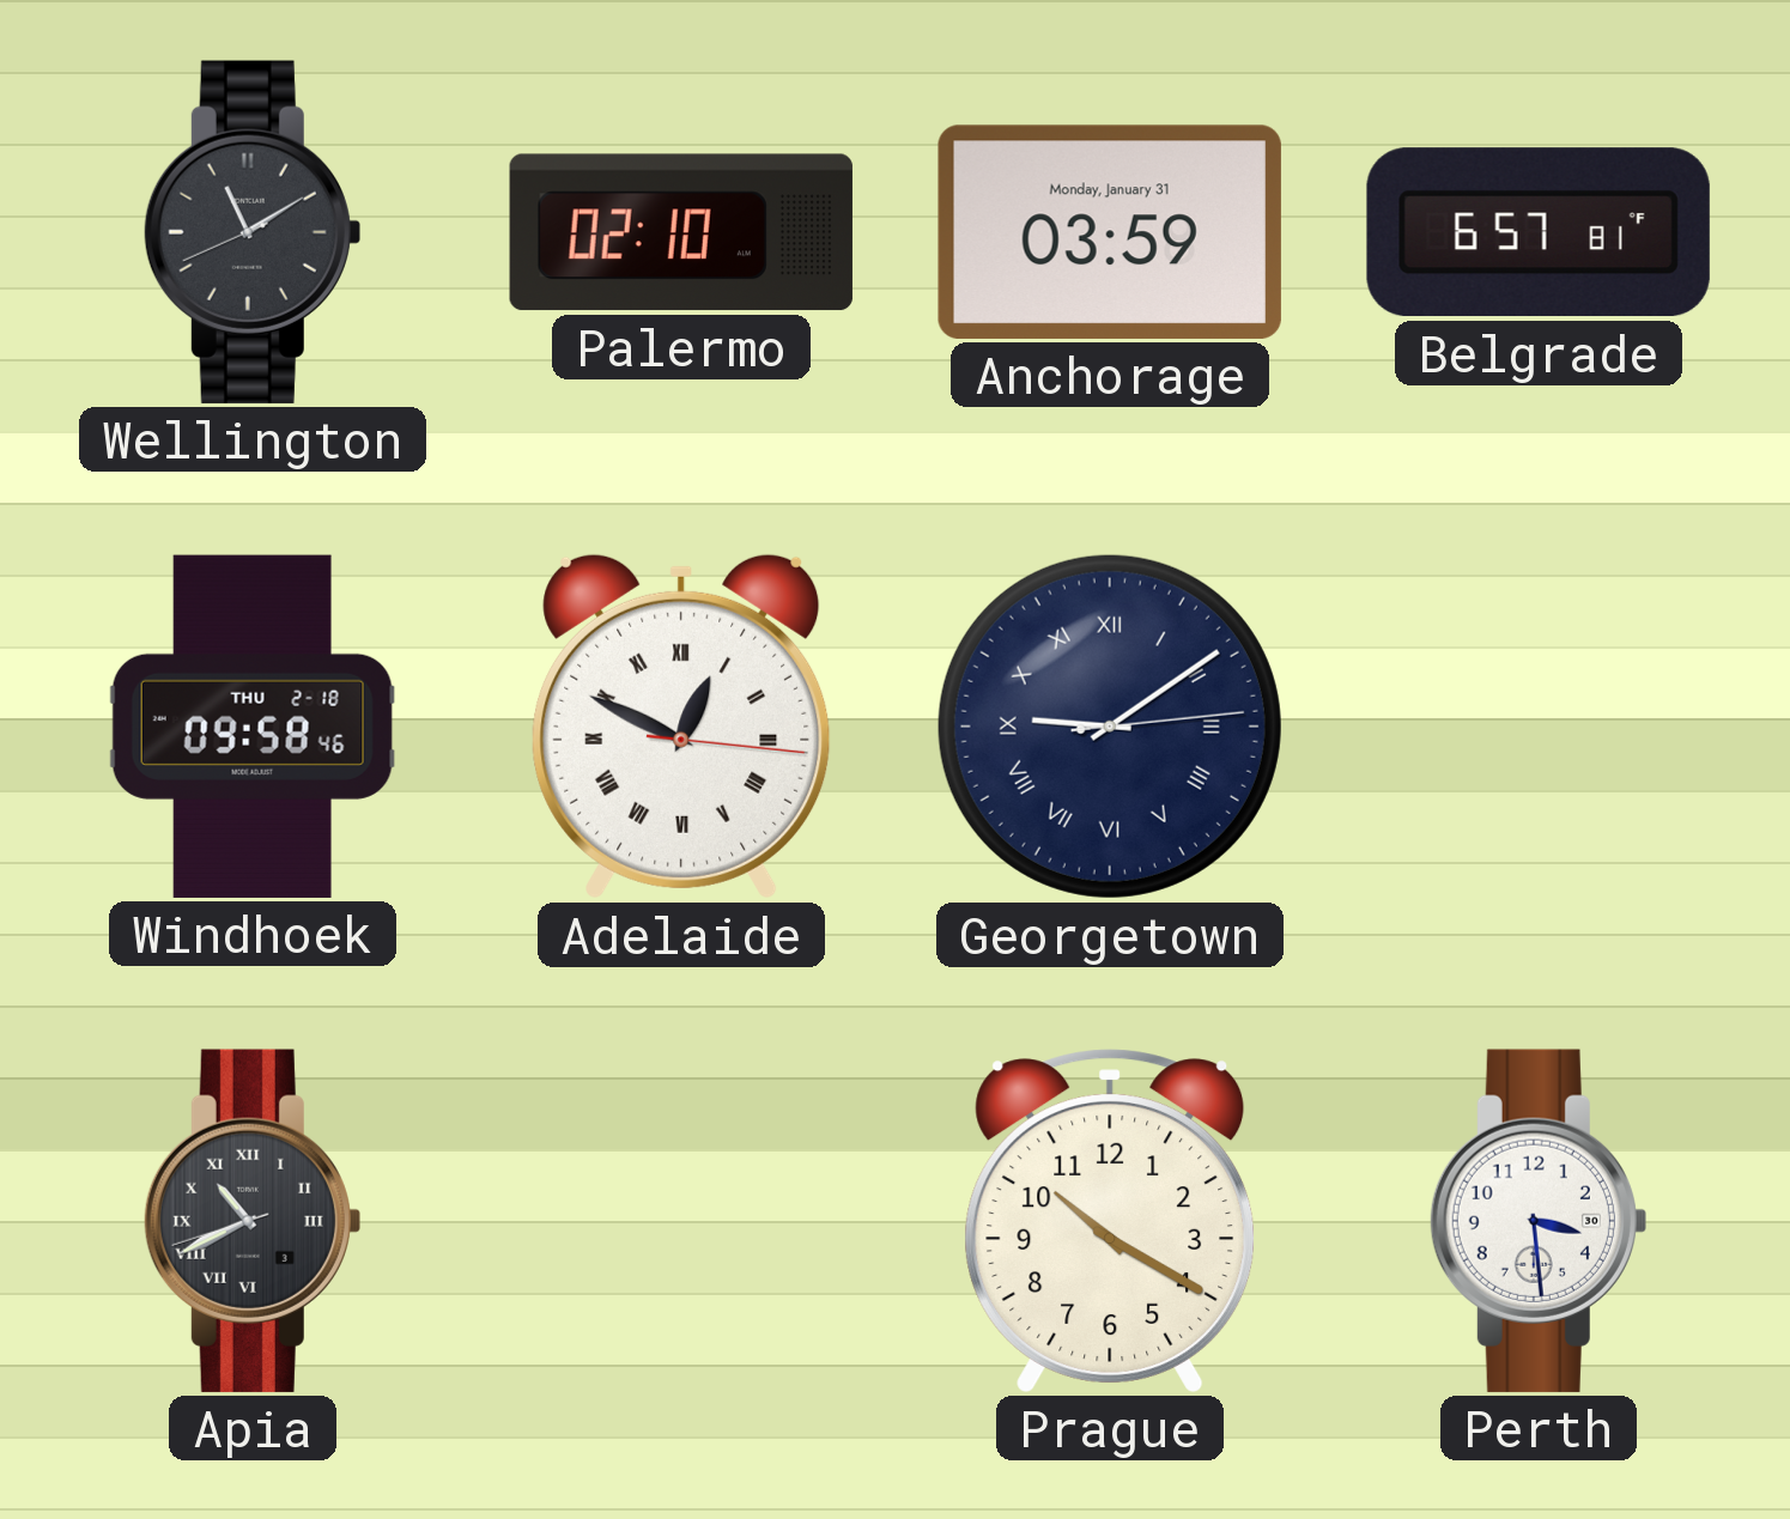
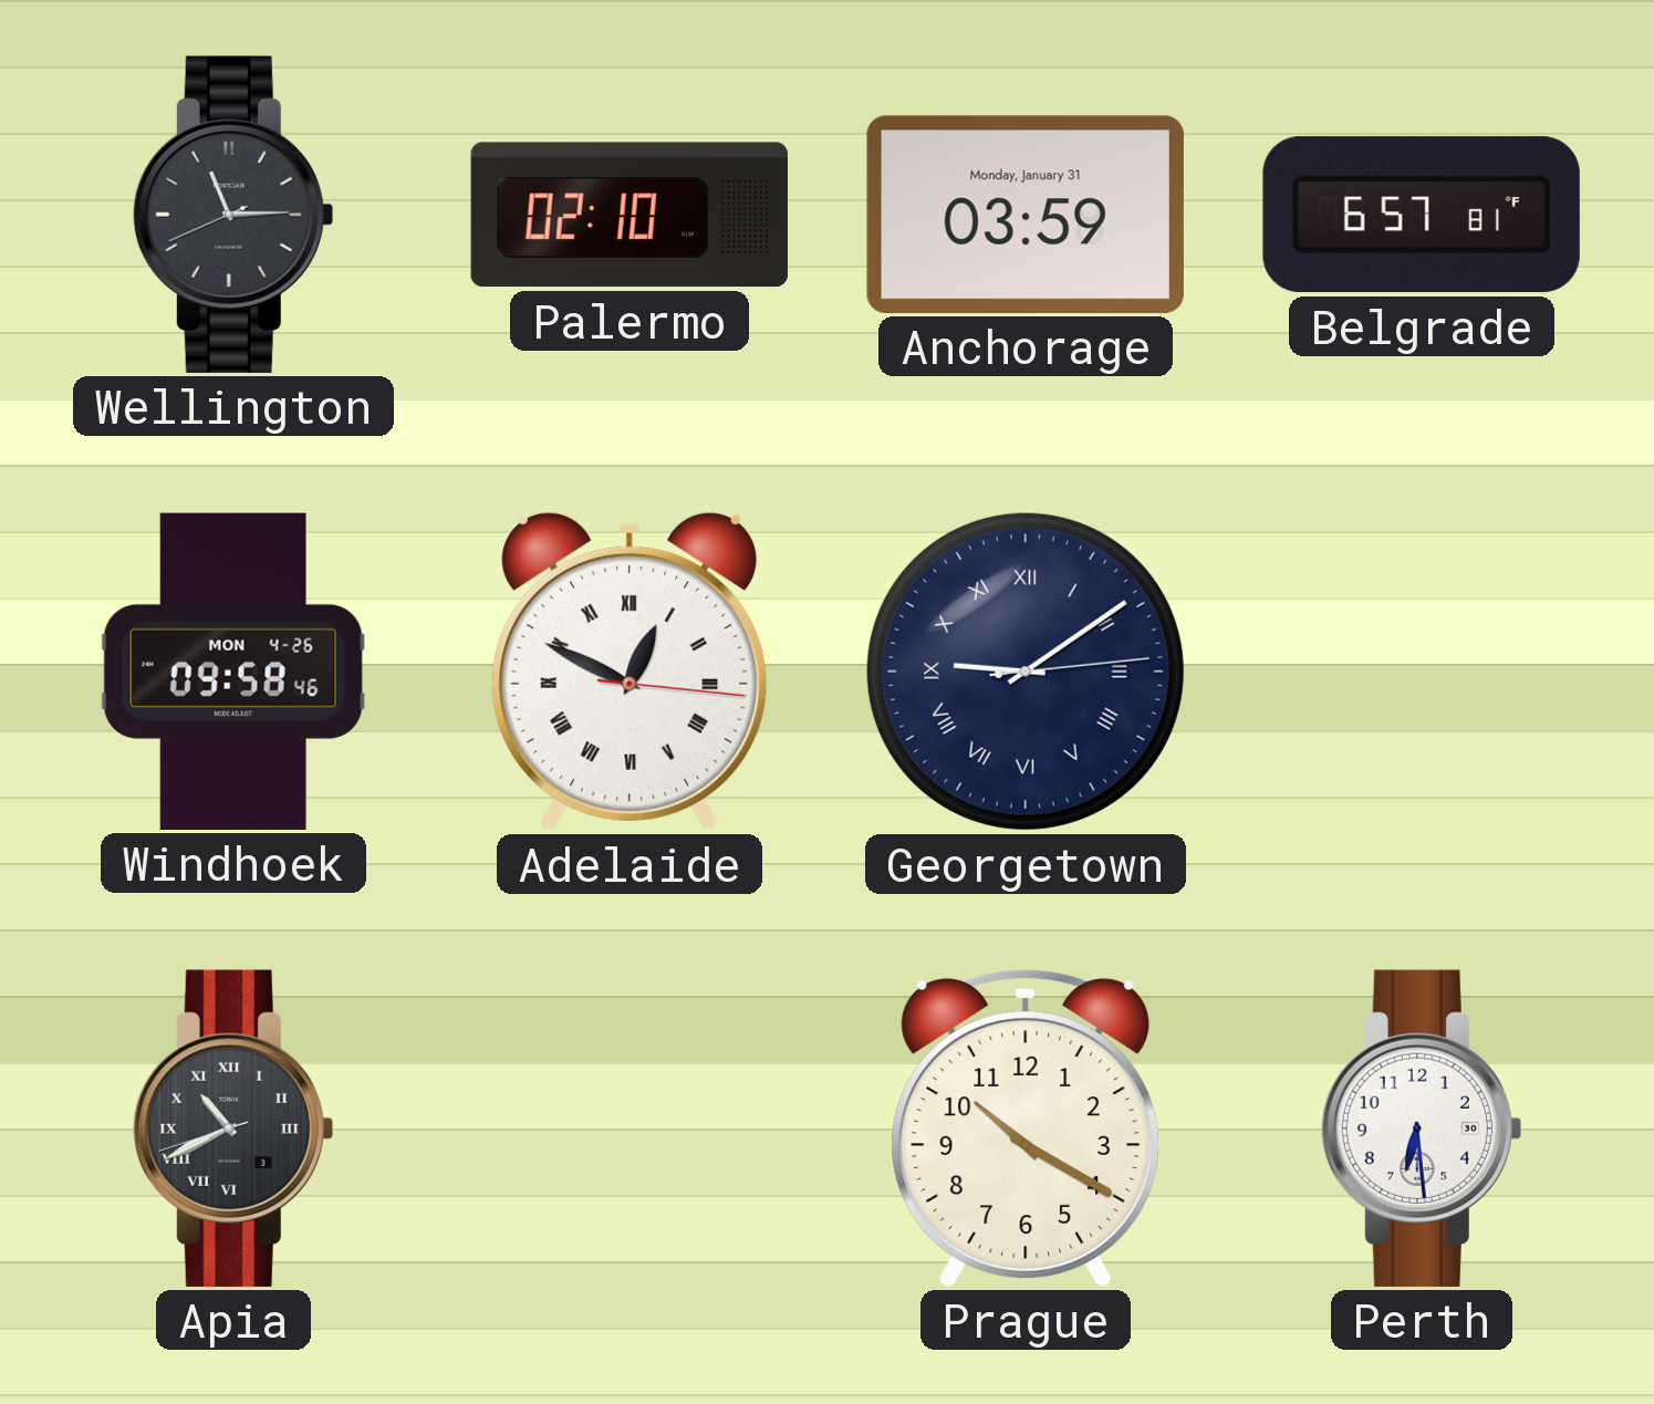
Wellington: 11:09 -> 11:14 (232, 215)
Windhoek date: THU 2-18 -> MON 4-26 (233, 672)
Perth: 3:29 -> 6:29 (1421, 1129)
